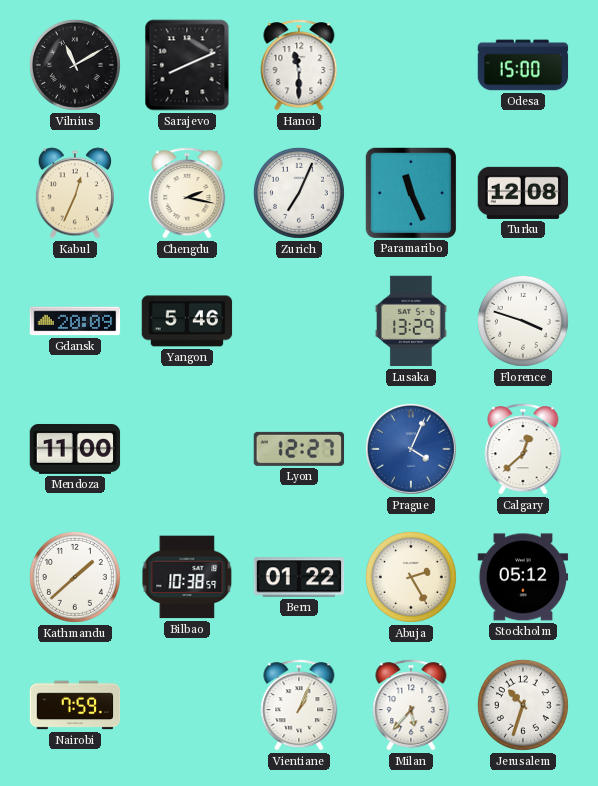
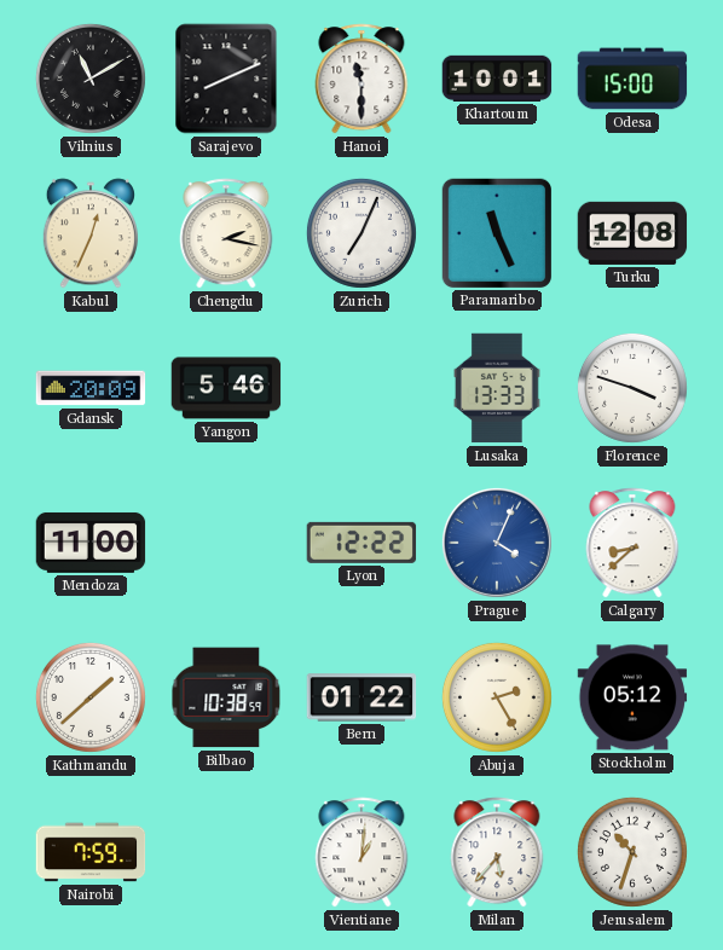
Khartoum: none -> 10:01 (497, 79)
Lusaka: 13:29 -> 13:33 (497, 388)
Lyon: 12:27 -> 12:22 (361, 543)
Calgary: 12:38 -> 8:38 (632, 543)
Vientiane: 1:04 -> 1:01 (361, 852)
